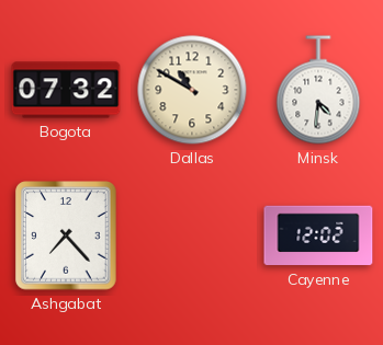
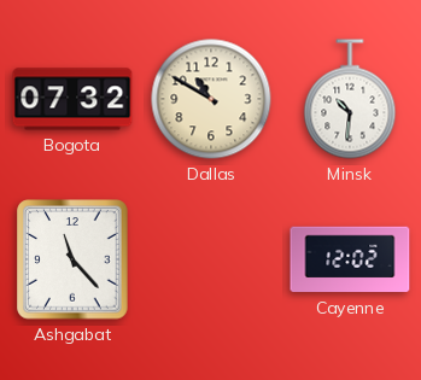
Minsk: 4:31 -> 10:31 (350, 99)
Ashgabat: 7:23 -> 11:23 (72, 259)
